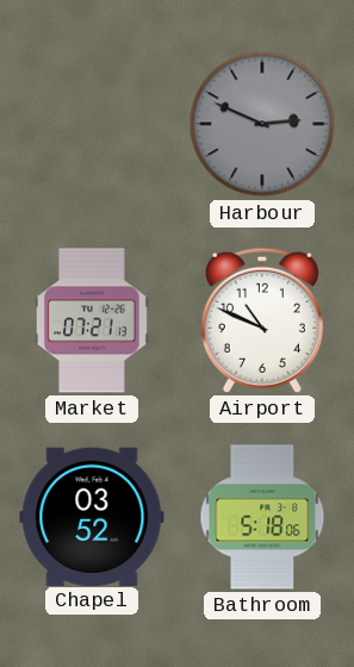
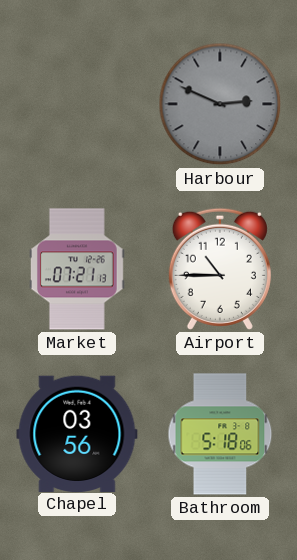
Airport: 10:49 -> 10:45 (220, 269)
Chapel: 03:52 -> 03:56 (77, 433)
